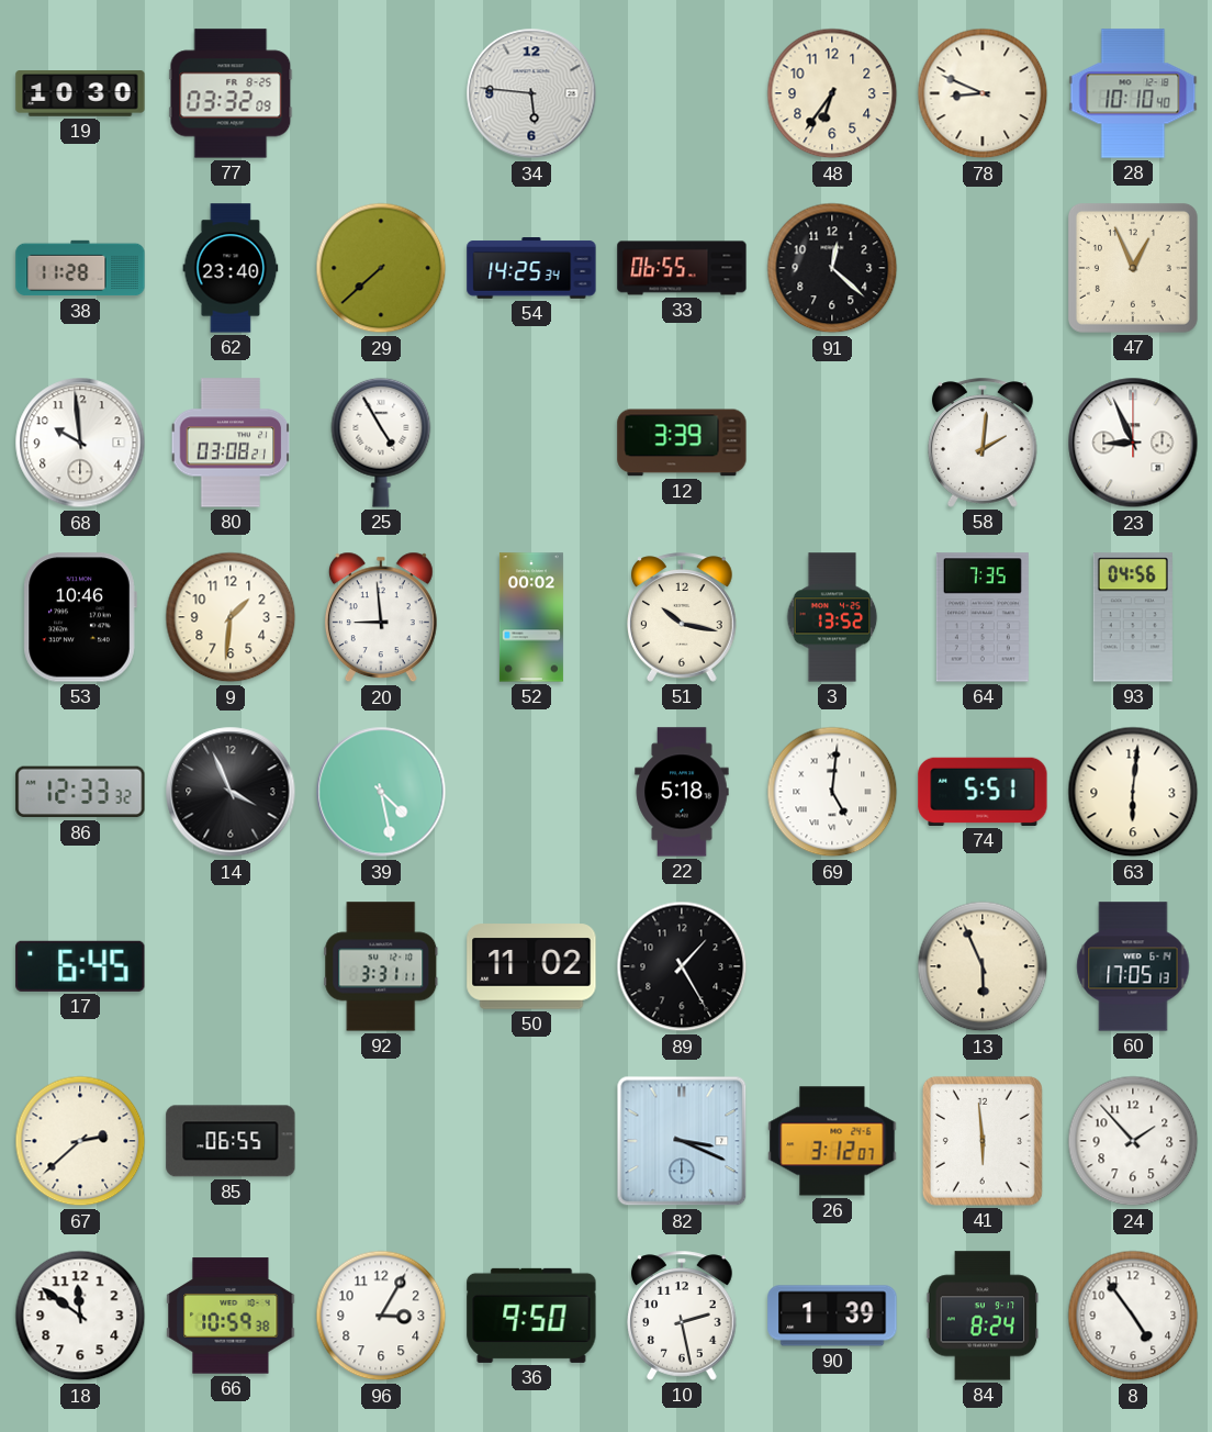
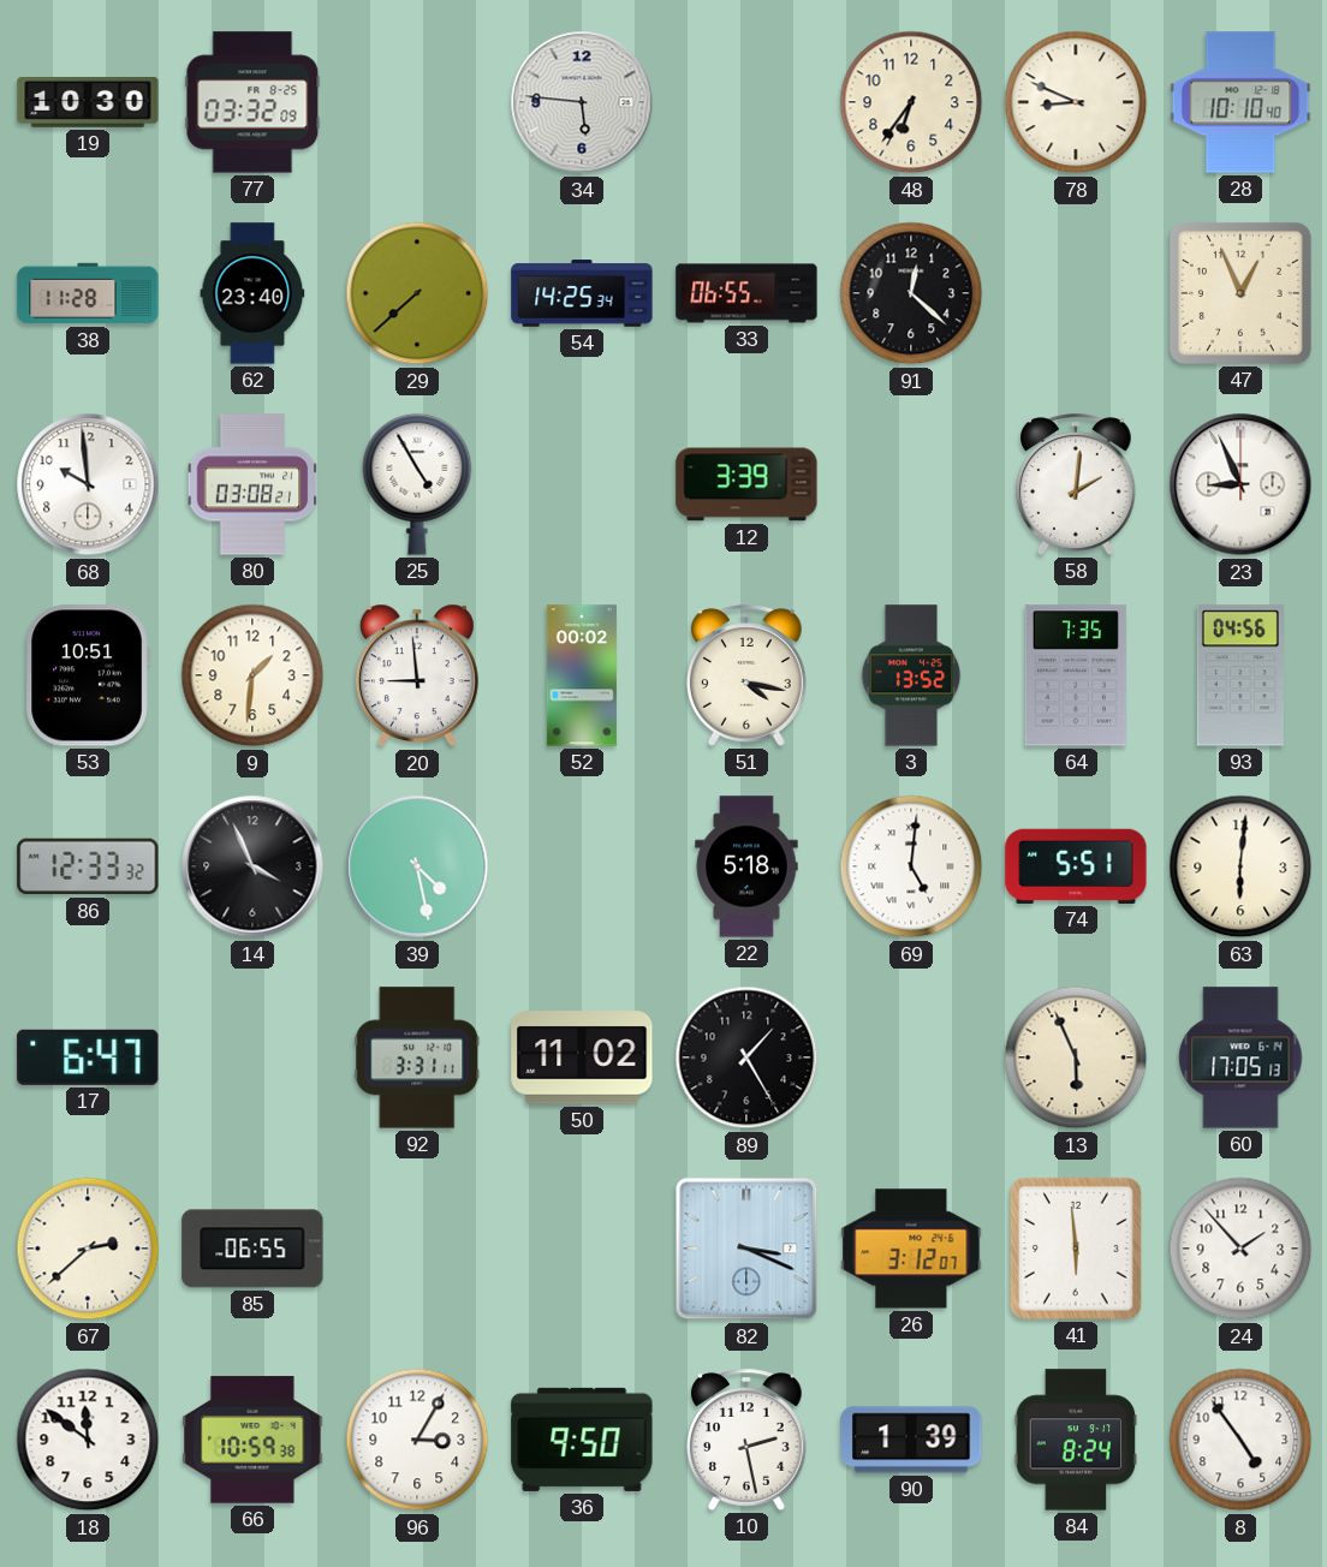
53: 10:46 -> 10:51 (88, 675)
51: 10:17 -> 4:17 (746, 675)
17: 6:45 -> 6:47 (88, 1057)
